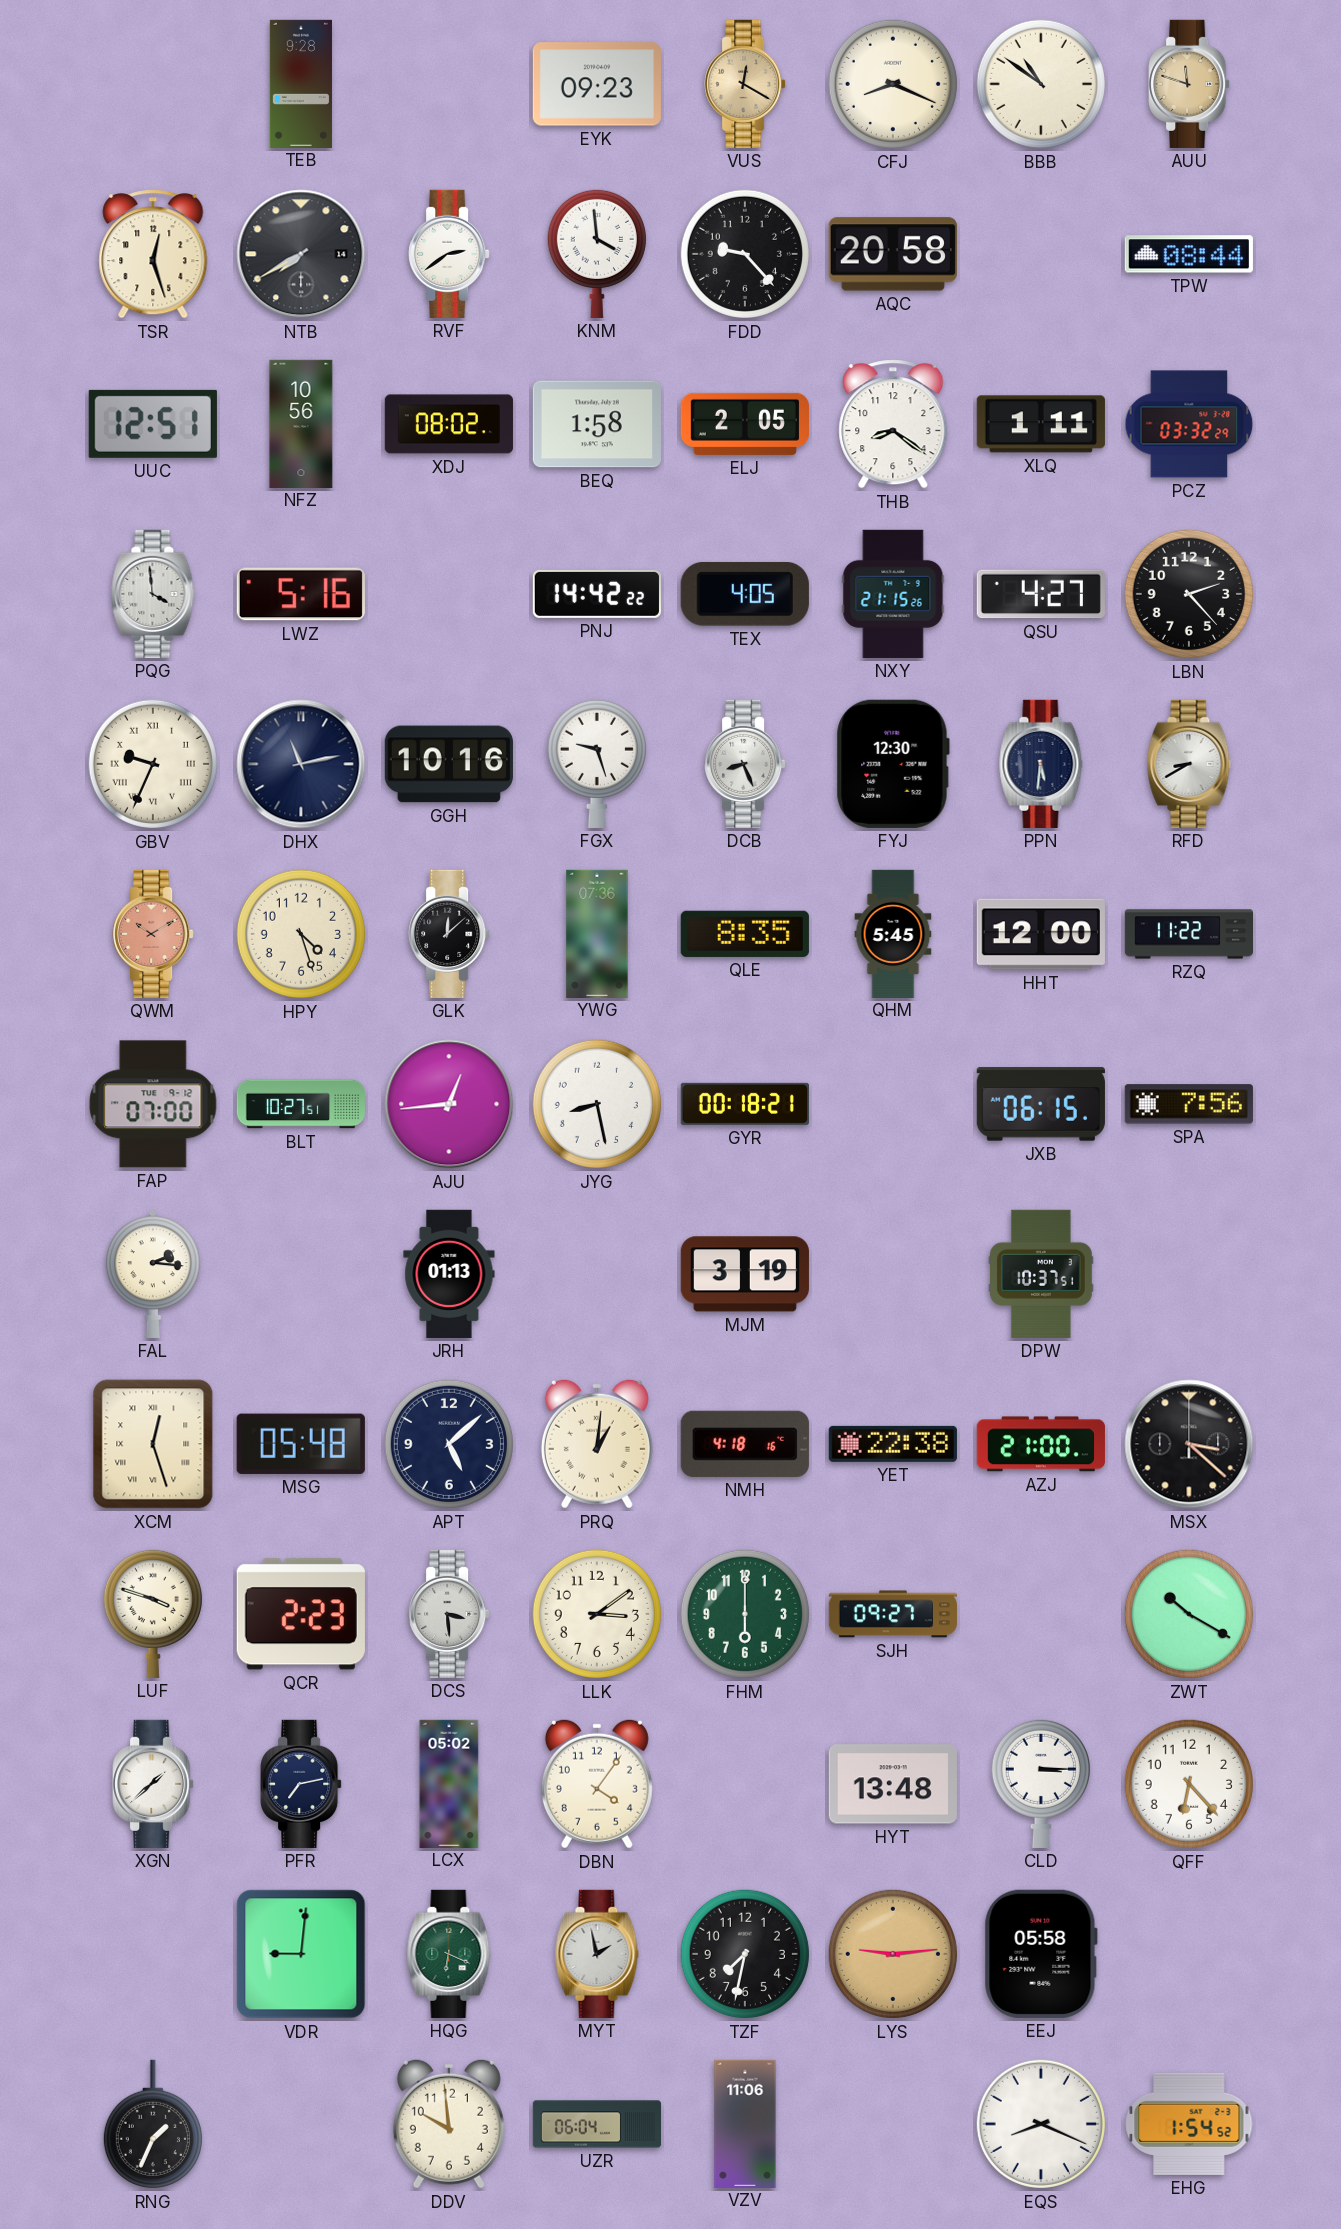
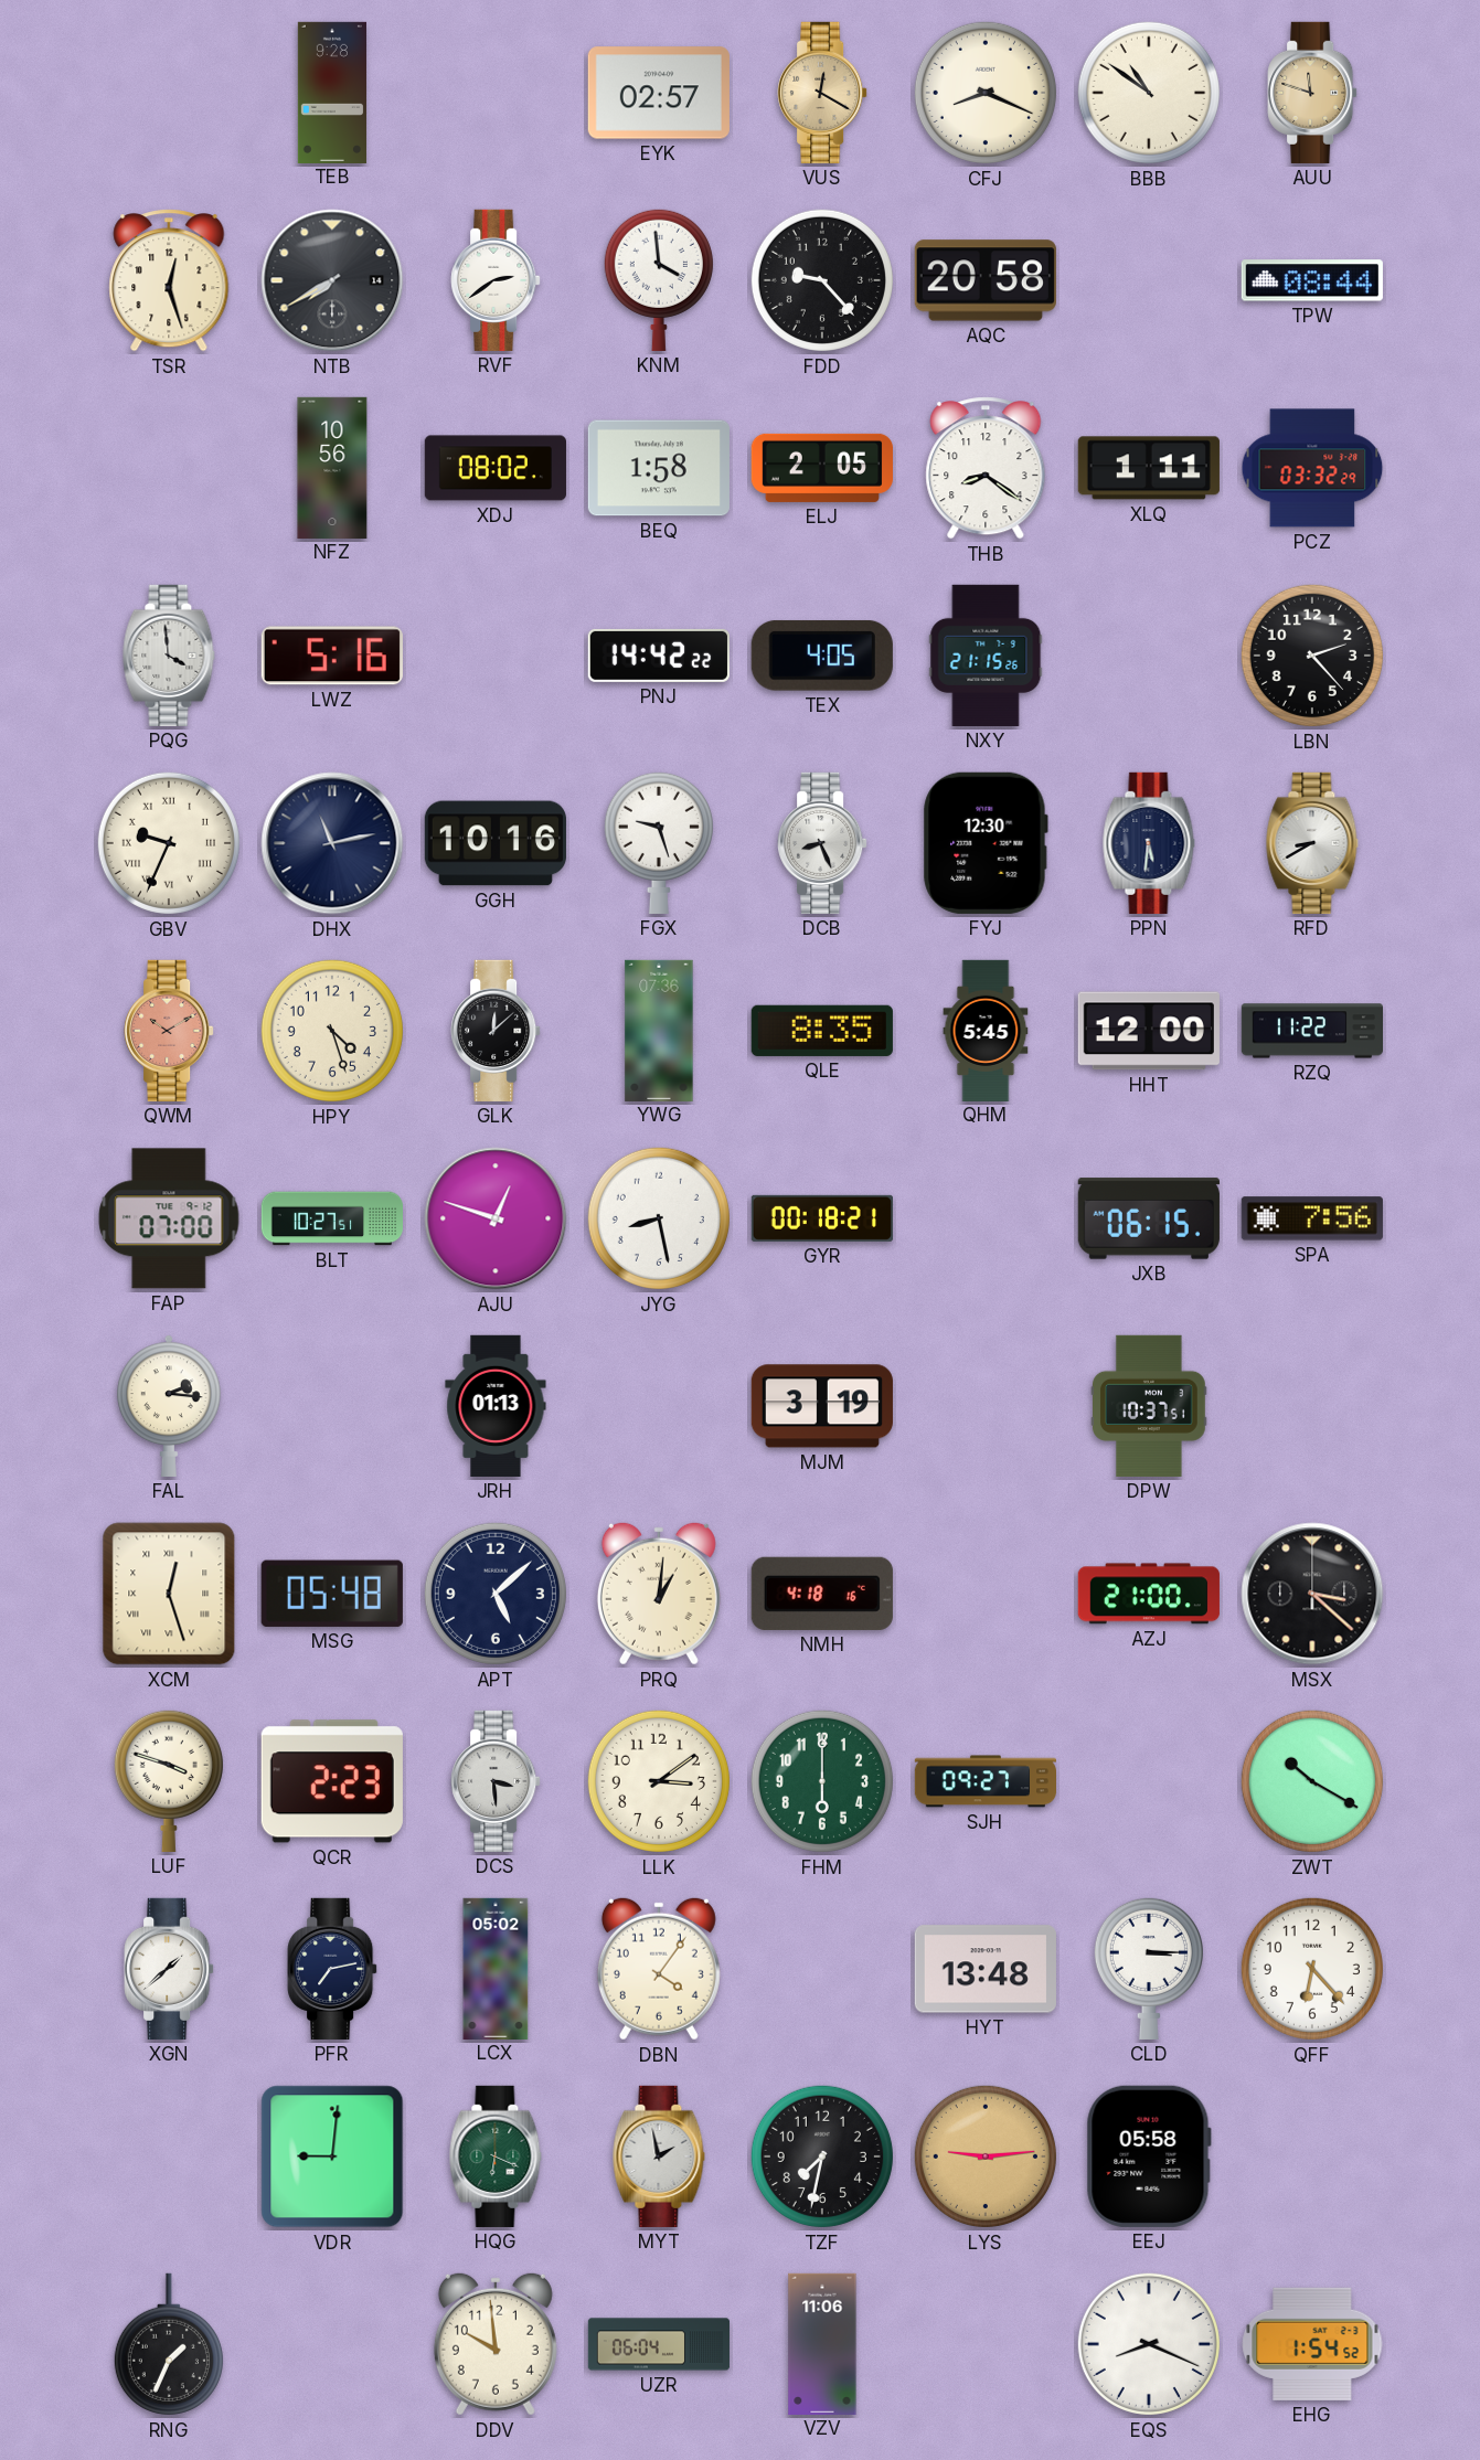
EYK: 09:23 -> 02:57 (659, 93)
UUC: 12:51 -> none (153, 424)
QSU: 4:27 -> none (1041, 594)
AJU: 12:44 -> 12:48 (496, 1218)
YET: 22:38 -> none (893, 1444)
